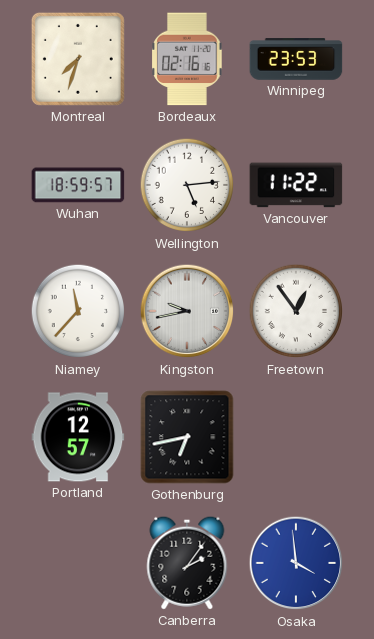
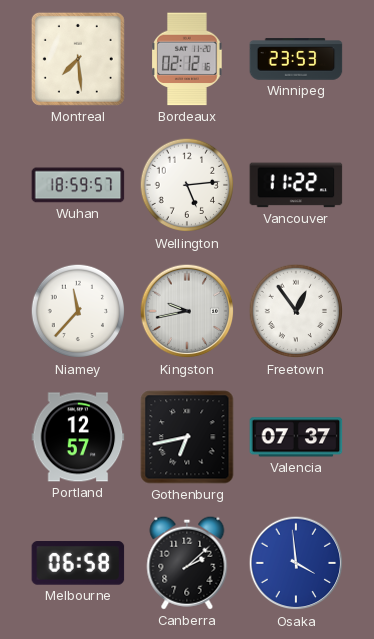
Montreal: 7:33 -> 7:29 (78, 59)
Bordeaux: 02:16 -> 02:12 (187, 59)
Valencia: none -> 07:37 (296, 437)
Melbourne: none -> 06:58 (78, 564)
Canberra: 2:06 -> 2:08 (187, 563)
